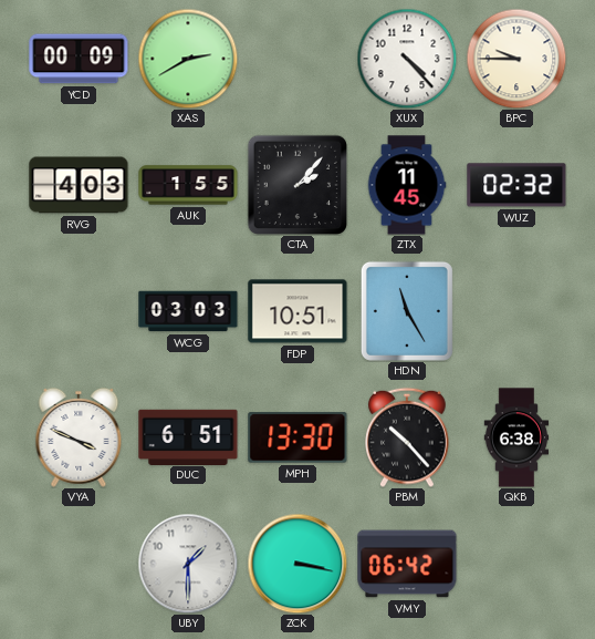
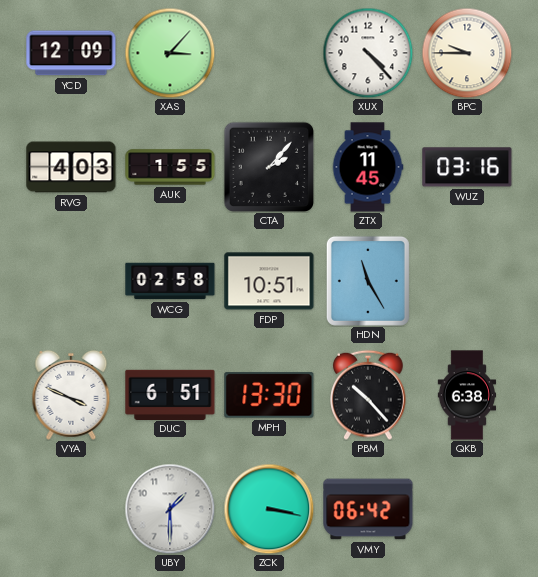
YCD: 00:09 -> 12:09 (71, 53)
XAS: 2:40 -> 3:07 (170, 53)
WUZ: 02:32 -> 03:16 (467, 167)
WCG: 03:03 -> 02:58 (170, 281)
